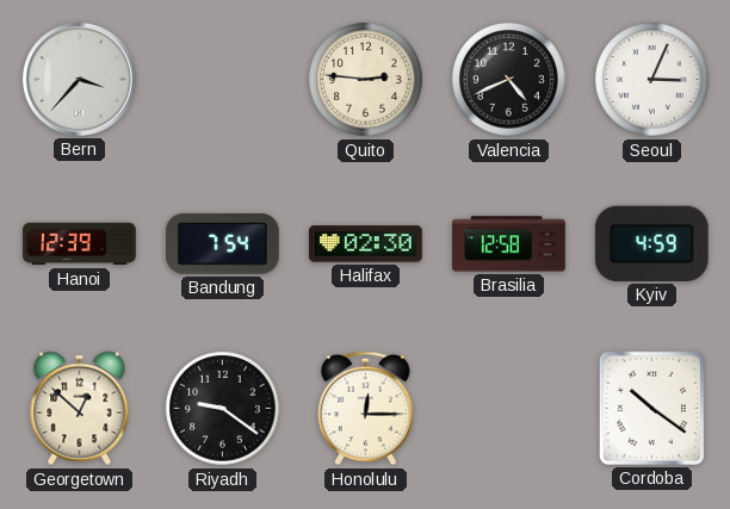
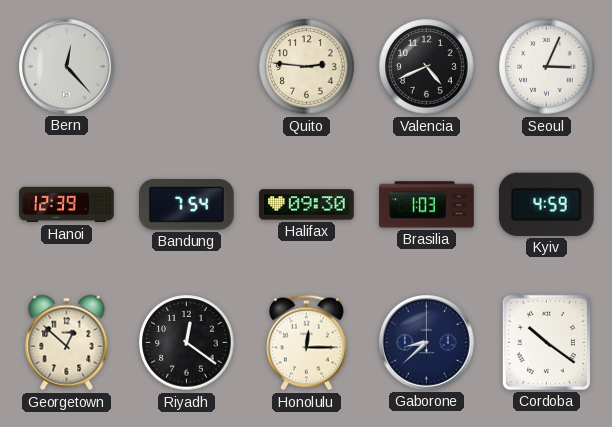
Bern: 3:37 -> 12:23 (67, 67)
Halifax: 02:30 -> 09:30 (307, 205)
Brasilia: 12:58 -> 1:03 (427, 205)
Riyadh: 9:21 -> 12:21 (187, 343)
Gaborone: none -> 8:38 (427, 343)
